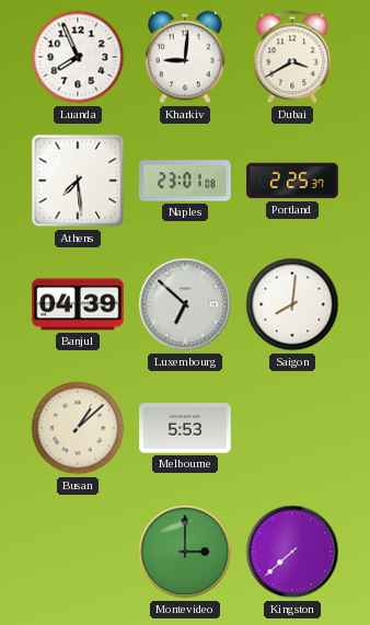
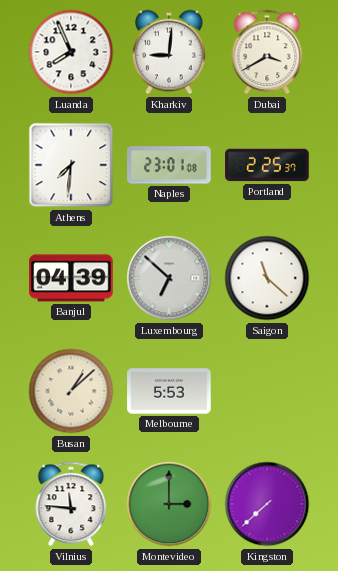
Athens: 7:29 -> 7:31 (71, 165)
Saigon: 8:01 -> 11:22 (267, 278)
Vilnius: none -> 11:46 (71, 504)
